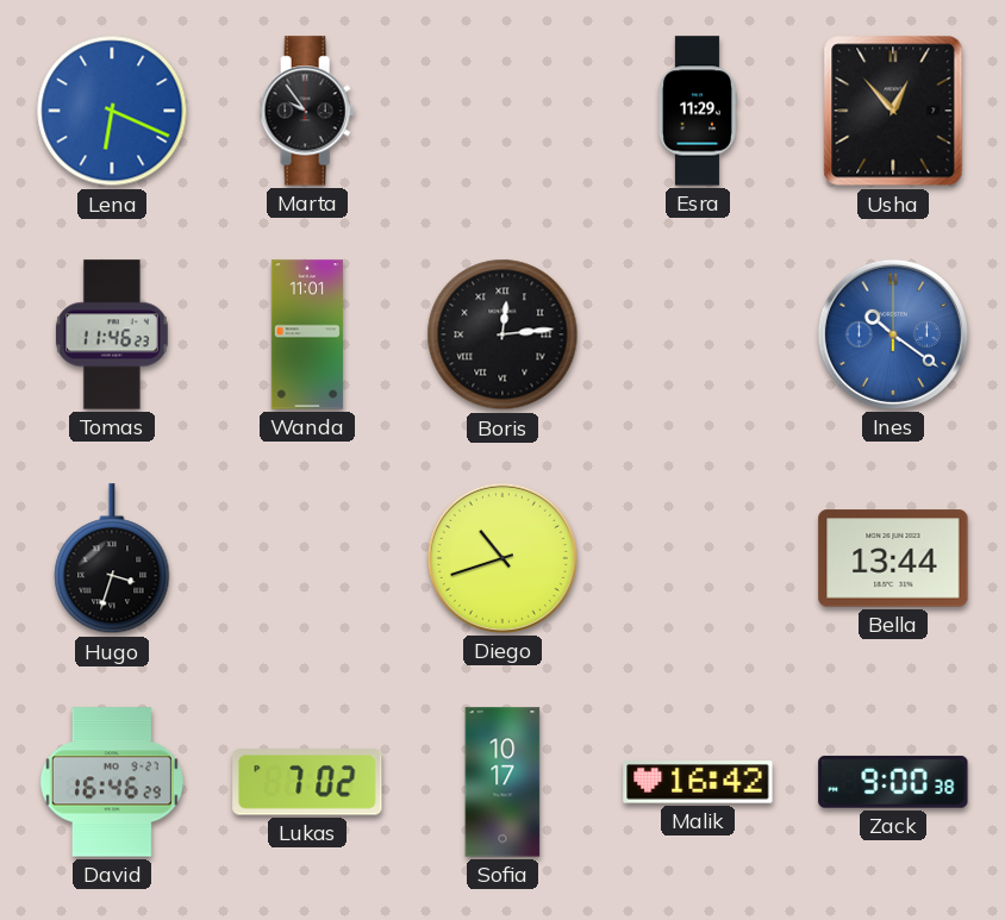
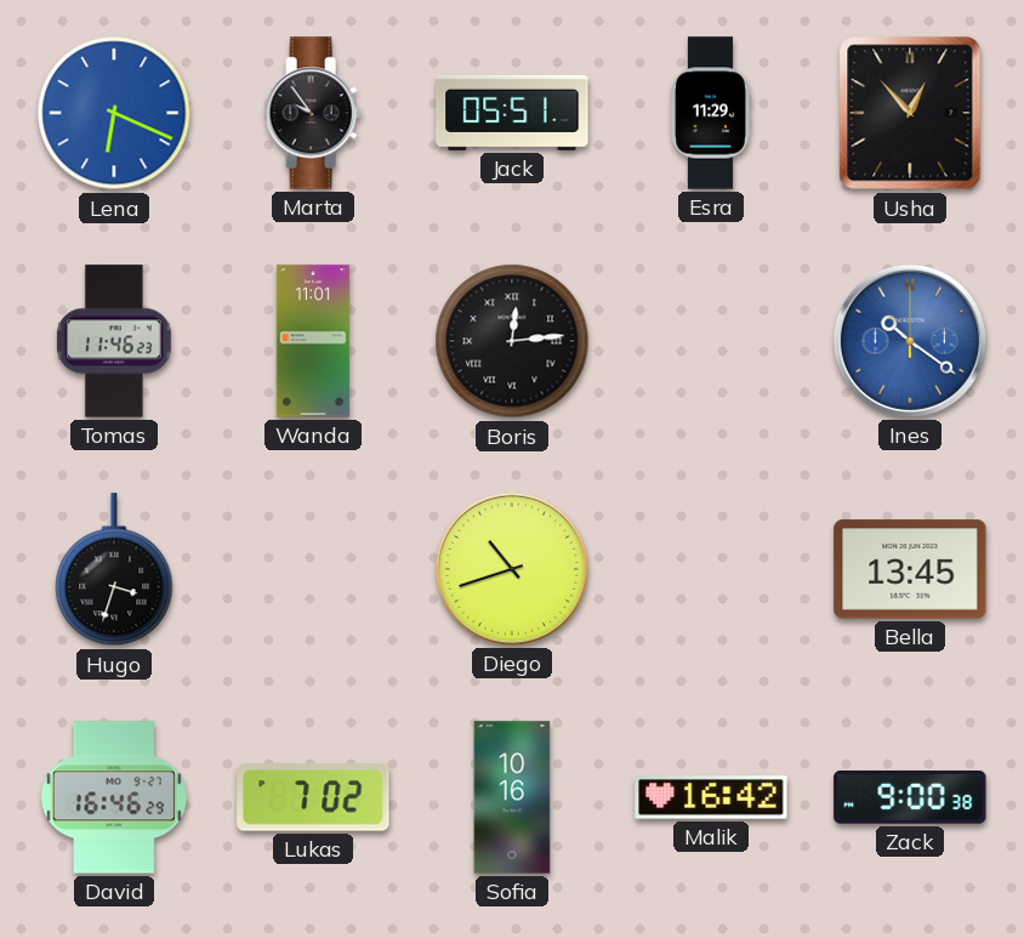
Jack: none -> 05:51 (512, 113)
Bella: 13:44 -> 13:45 (910, 569)
Sofia: 10:17 -> 10:16 (512, 797)
